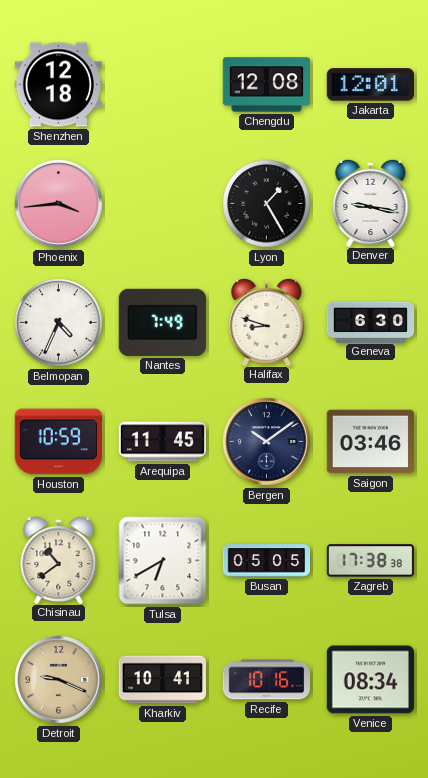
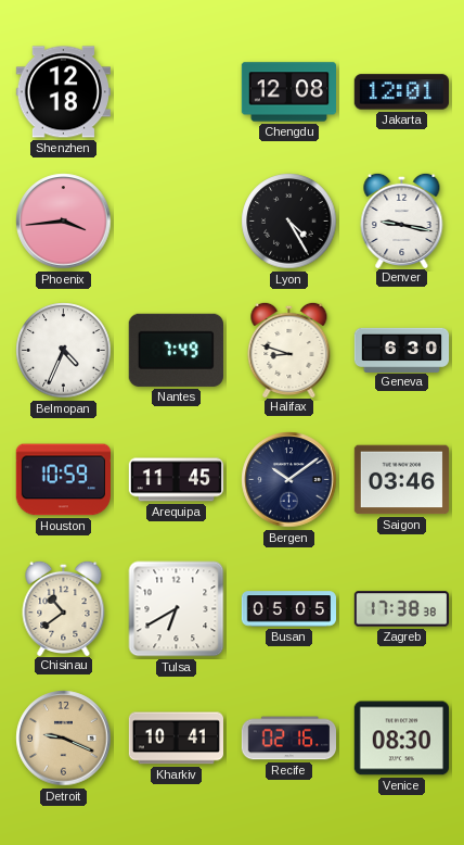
Lyon: 1:25 -> 4:25 (289, 222)
Recife: 10:16 -> 02:16 (289, 739)
Venice: 08:34 -> 08:30 (401, 739)
